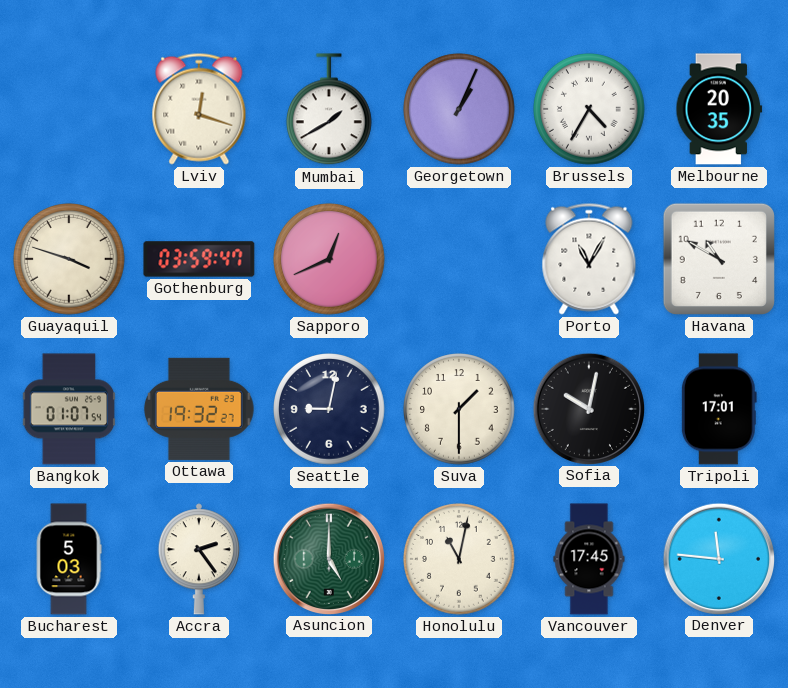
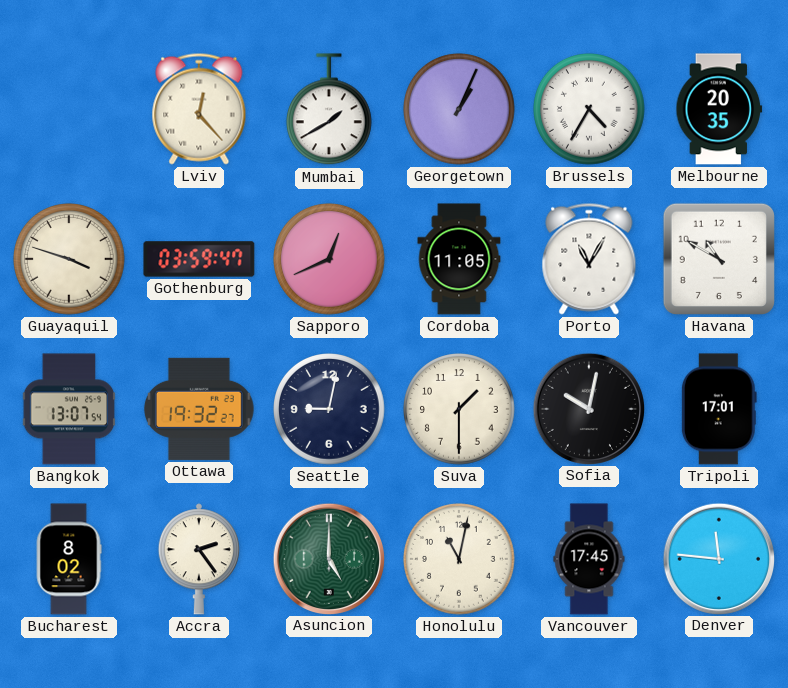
Lviv: 12:18 -> 12:23 (199, 109)
Cordoba: none -> 11:05 (459, 259)
Bangkok: 01:07 -> 13:07 (69, 409)
Bucharest: 5:03 -> 8:02 (69, 559)
